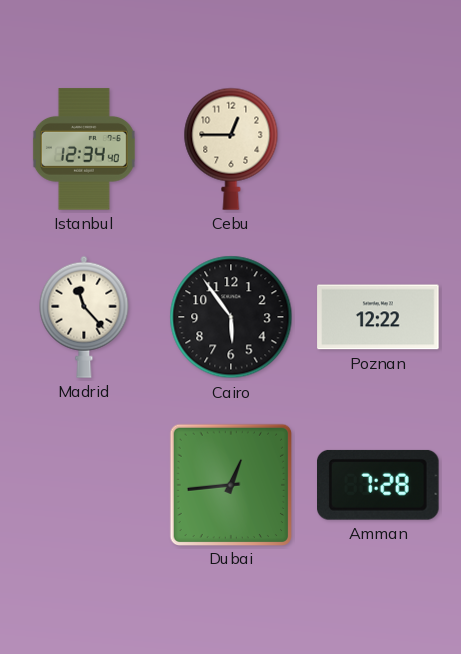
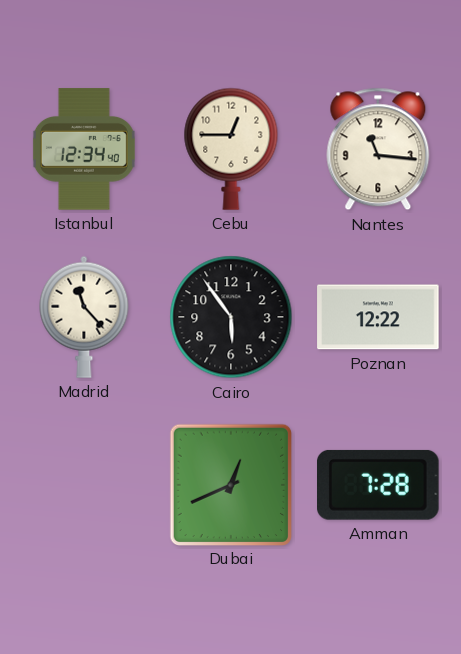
Nantes: none -> 11:16 (378, 149)
Dubai: 12:44 -> 12:41 (230, 484)
